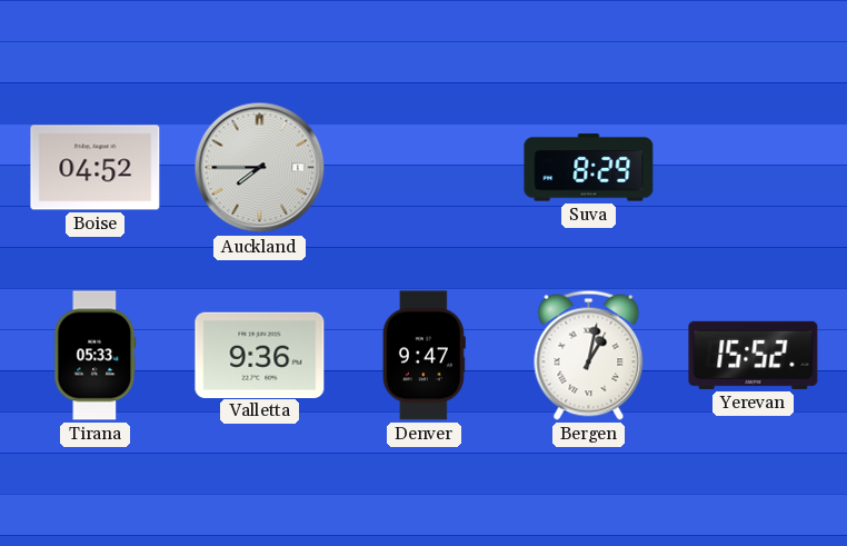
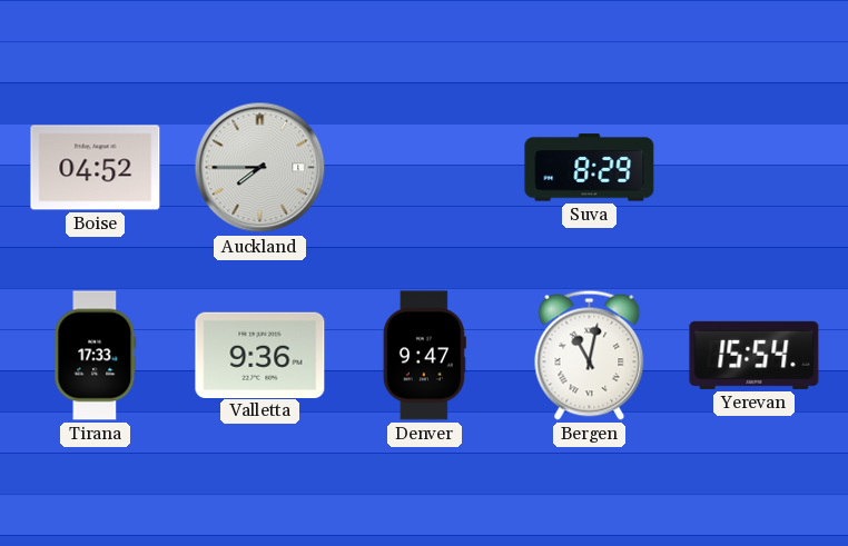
Tirana: 05:33 -> 17:33 (96, 356)
Bergen: 1:02 -> 11:02 (590, 355)
Yerevan: 15:52 -> 15:54 (755, 355)
